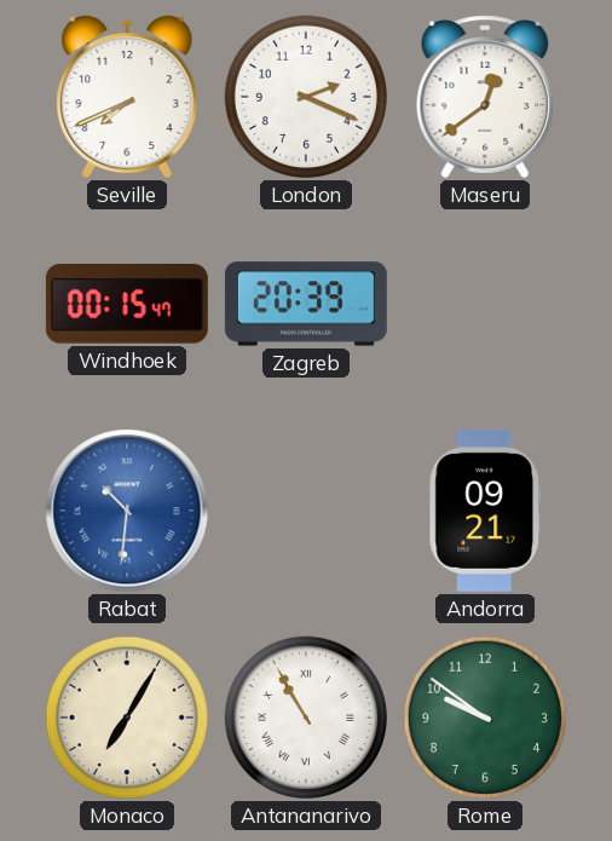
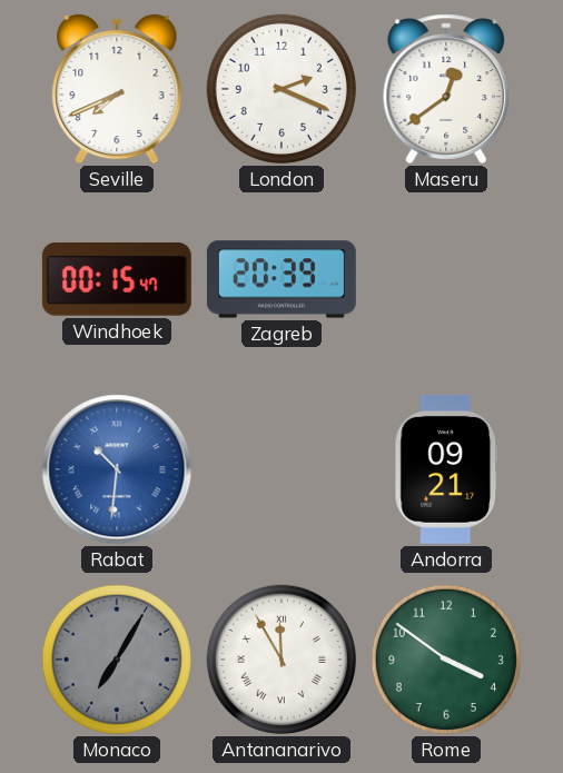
Monaco dial: cream -> grey (117, 660)
Antananarivo: 10:55 -> 11:55 (281, 660)
Rome: 9:51 -> 3:51 (446, 660)
